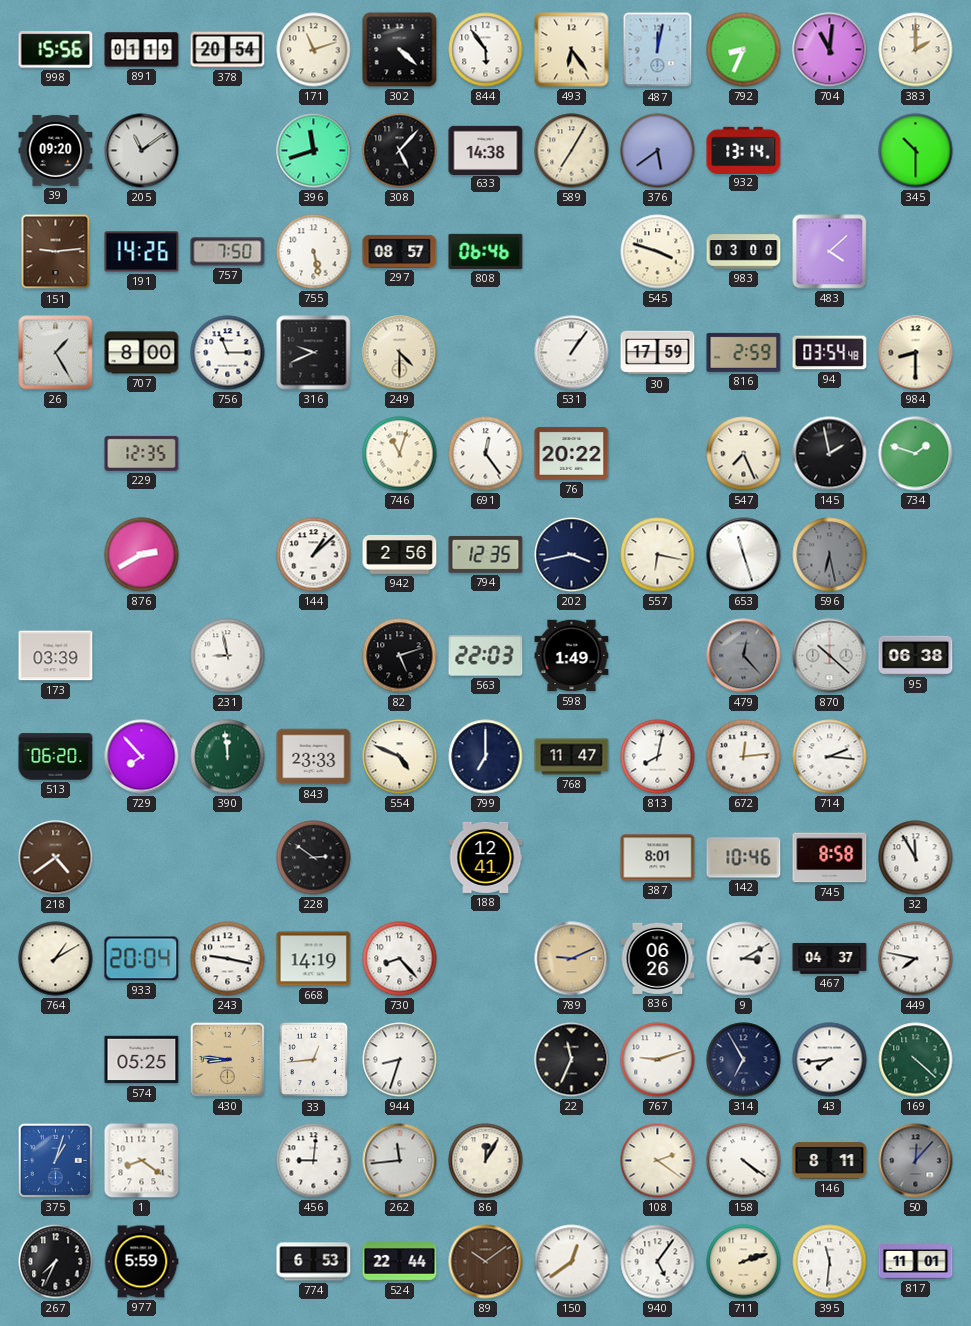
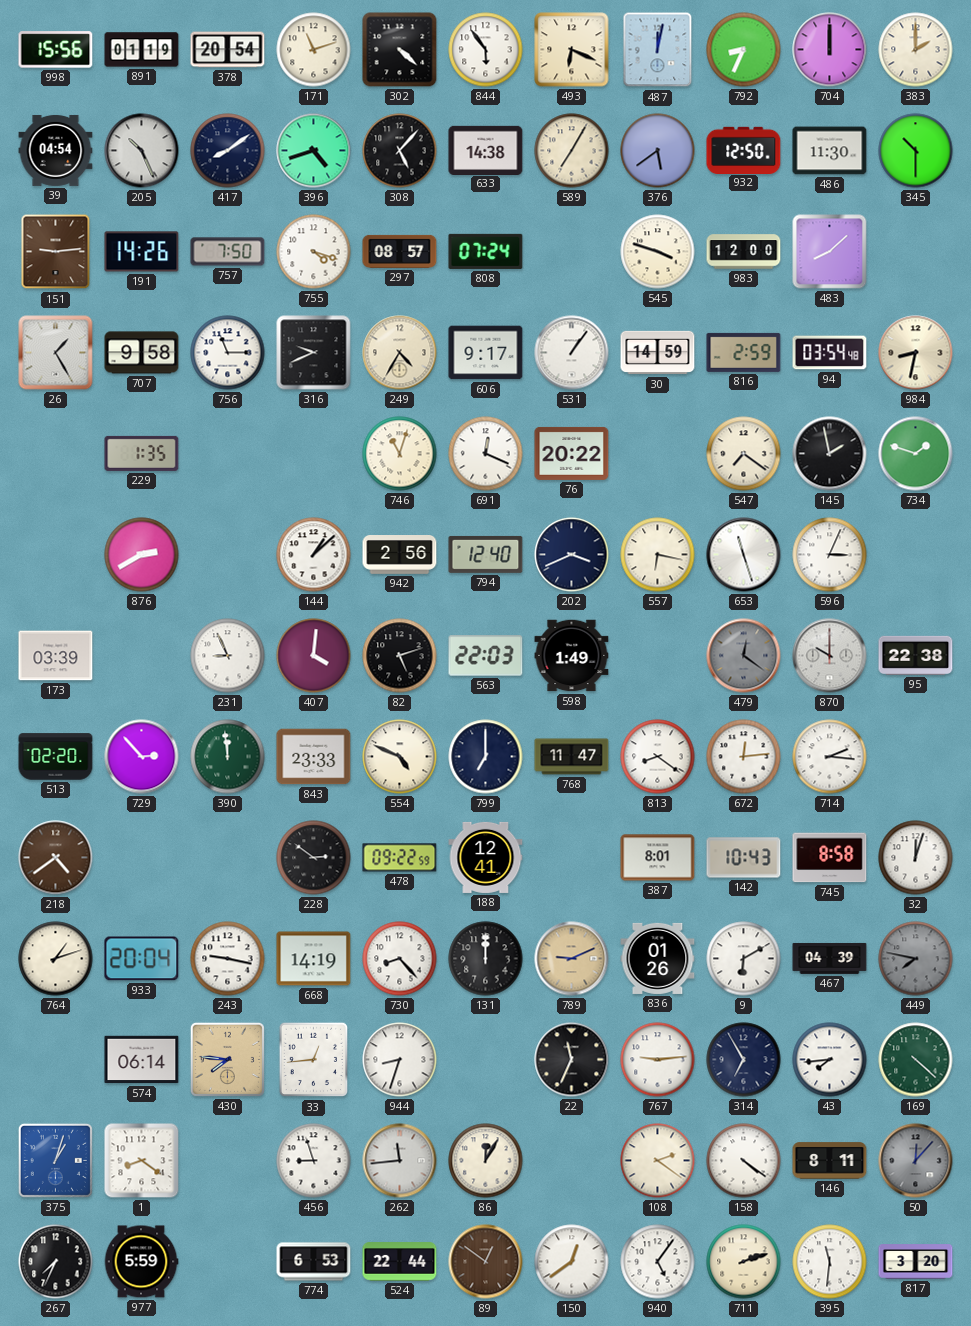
493: 6:24 -> 6:19 (572, 50)
704: 11:01 -> 12:00 (830, 50)
39: 09:20 -> 04:54 (56, 150)
205: 11:09 -> 10:26 (142, 151)
417: none -> 8:09 (228, 151)
396: 11:42 -> 4:42 (314, 151)
932: 13:14 -> 12:50 (744, 150)
486: none -> 11:30 (830, 151)
755: 5:28 -> 4:18 (314, 252)
808: 06:46 -> 07:24 (486, 251)
983: 03:00 -> 12:00 (744, 252)
483: 4:08 -> 8:08 (830, 252)
707: 8:00 -> 9:58 (142, 353)
249: 4:30 -> 4:35 (400, 353)
606: none -> 9:17 (486, 353)
30: 17:59 -> 14:59 (658, 353)
984: 8:30 -> 8:32 (916, 353)
229: 12:35 -> 1:35 (142, 453)
691: 12:24 -> 12:19 (486, 454)
547: 7:26 -> 7:21 (744, 454)
794: 12:35 -> 12:40 (486, 554)
202: 3:43 -> 3:41 (572, 555)
596: 6:28 -> 3:04 (830, 555)
596 dial: grey -> white (830, 555)
231: 8:58 -> 8:56 (228, 656)
407: none -> 4:01 (314, 656)
479: 12:23 -> 12:21 (744, 656)
870: 10:22 -> 10:00 (830, 656)
95: 06:38 -> 22:38 (916, 655)
513: 06:20 -> 02:20 (56, 757)
729: 7:53 -> 2:53 (142, 757)
813: 8:02 -> 8:21 (658, 757)
478: none -> 09:22 (400, 858)
142: 10:46 -> 10:43 (744, 858)
32: 11:55 -> 12:03 (916, 858)
764: 1:10 -> 1:12 (56, 959)
131: none -> 12:00 (486, 959)
836: 06:26 -> 01:26 (658, 958)
9: 3:10 -> 6:10 (744, 959)
467: 04:37 -> 04:39 (830, 958)
449 dial: white -> grey (916, 959)
574: 05:25 -> 06:14 (142, 1060)
430: 8:46 -> 7:46 (227, 1059)
767: 9:12 -> 9:14 (658, 1060)
456: 9:01 -> 8:57 (314, 1161)
89: 10:09 -> 12:51 (486, 1262)
817: 11:01 -> 3:20 (916, 1262)
